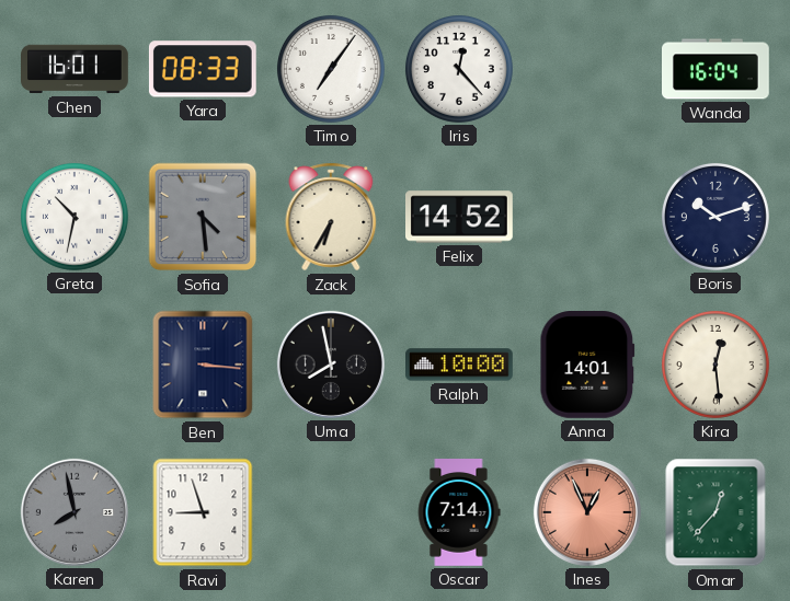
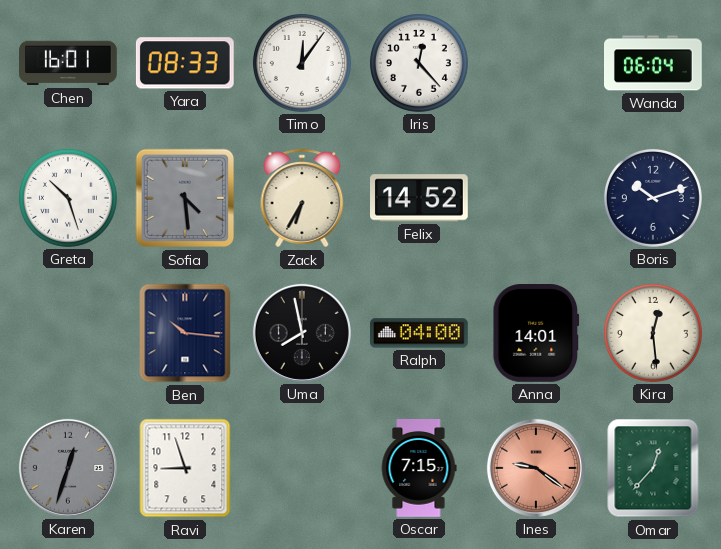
Timo: 7:06 -> 12:06 (302, 63)
Wanda: 16:04 -> 06:04 (654, 63)
Greta: 10:32 -> 10:27 (68, 198)
Ben: 3:16 -> 10:16 (185, 333)
Ralph: 10:00 -> 04:00 (420, 333)
Karen: 7:58 -> 12:33 (68, 468)
Oscar: 7:14 -> 7:15 (419, 469)
Ines: 12:56 -> 9:21 (536, 468)
